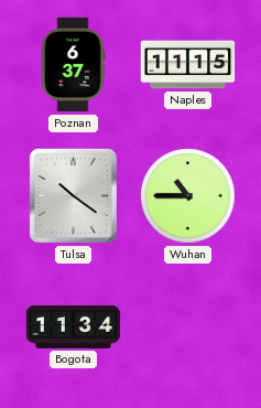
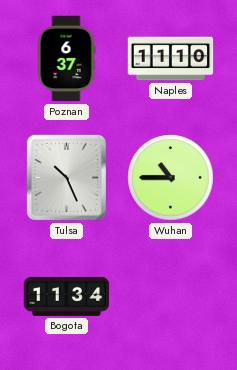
Naples: 11:15 -> 11:10 (171, 59)
Tulsa: 10:21 -> 10:26 (66, 177)
